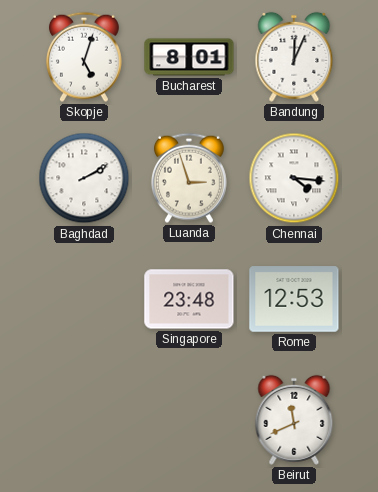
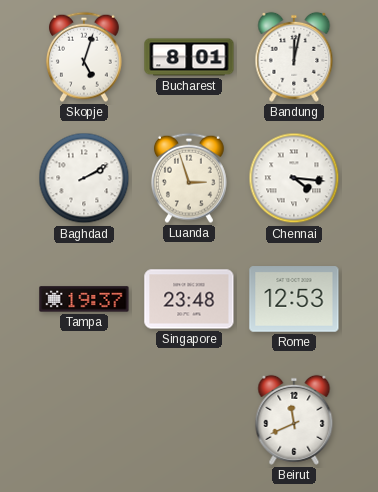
Bandung: 12:04 -> 12:02 (294, 57)
Tampa: none -> 19:37 (84, 299)
